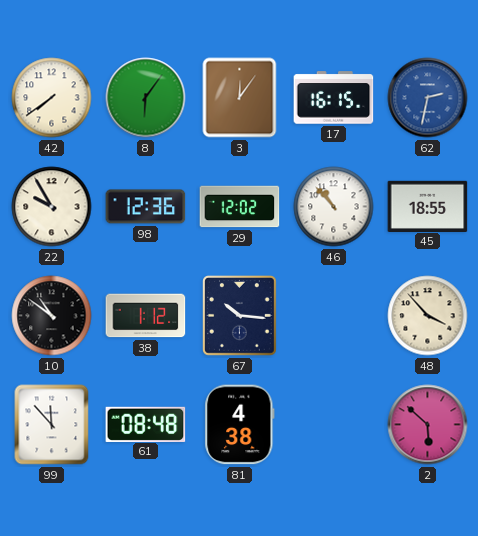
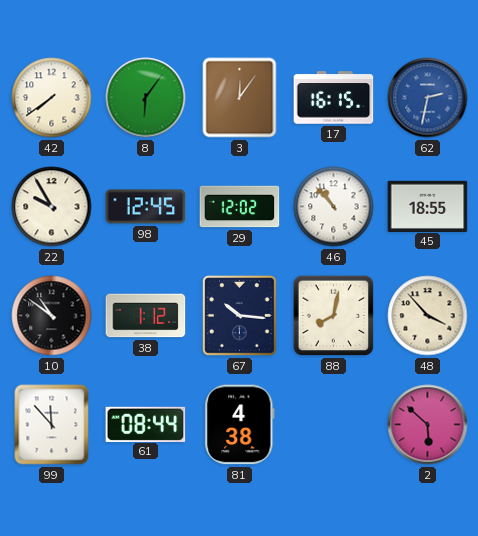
98: 12:36 -> 12:45 (146, 207)
88: none -> 8:02 (334, 316)
61: 08:48 -> 08:44 (146, 424)
